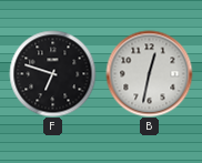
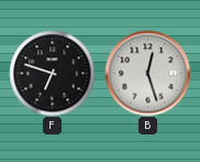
B: 12:32 -> 12:27 (147, 73)
